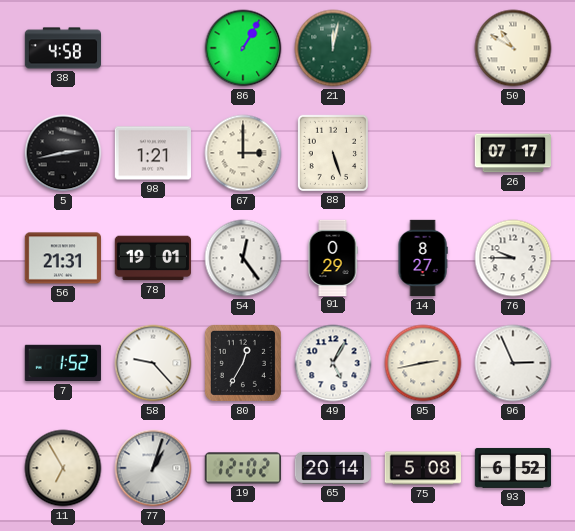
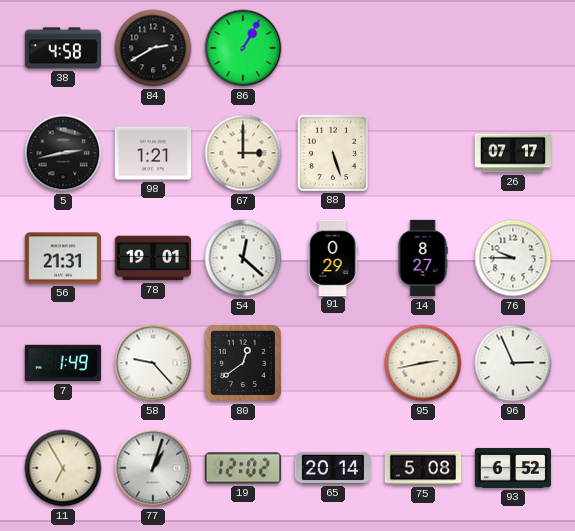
84: none -> 2:40 (153, 48)
21: 12:02 -> none (333, 48)
50: 10:50 -> none (513, 48)
54: 12:24 -> 12:22 (243, 258)
7: 1:52 -> 1:49 (62, 363)
80: 12:35 -> 12:39 (243, 363)
49: 5:05 -> none (333, 363)
